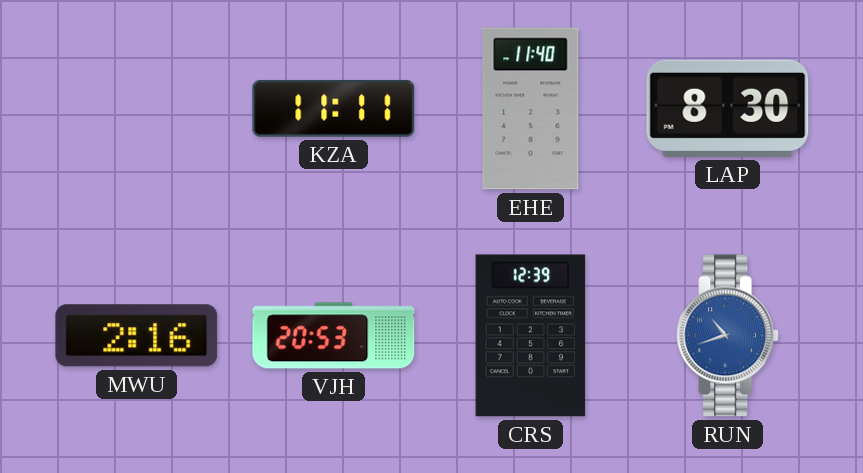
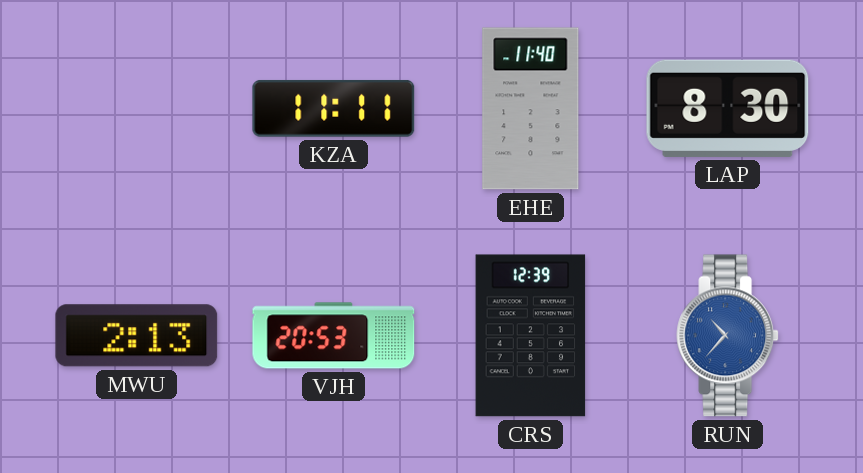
MWU: 2:16 -> 2:13 (137, 336)
RUN: 10:42 -> 10:37 (728, 336)
